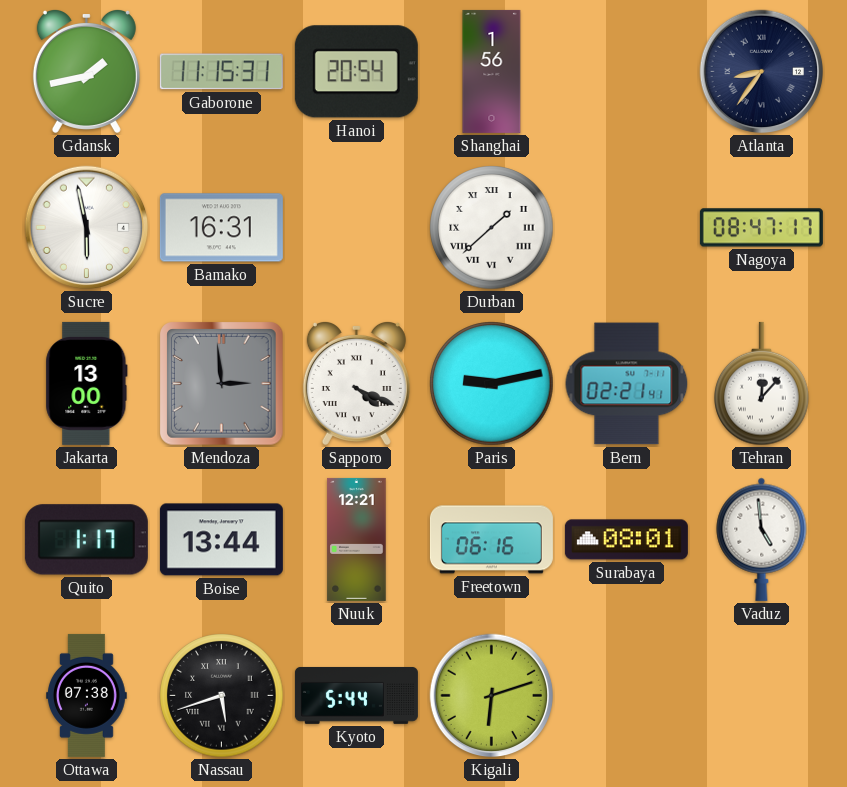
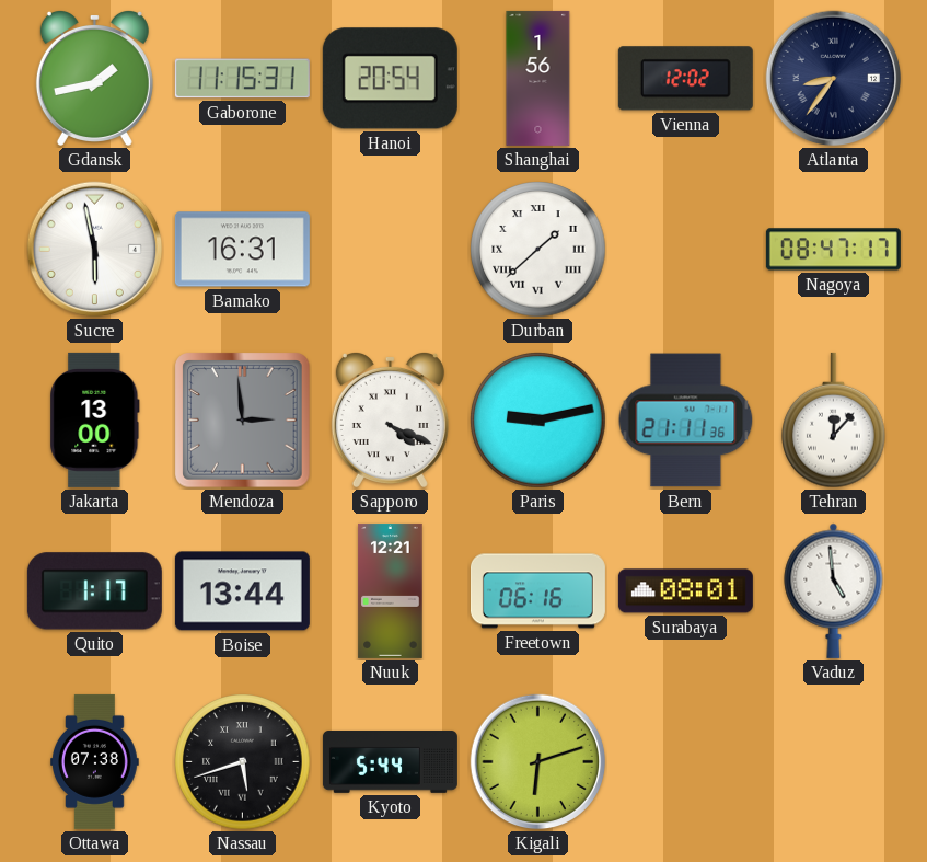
Vienna: none -> 12:02 (685, 79)
Bern: 02:21 -> 21:11 (686, 421)
